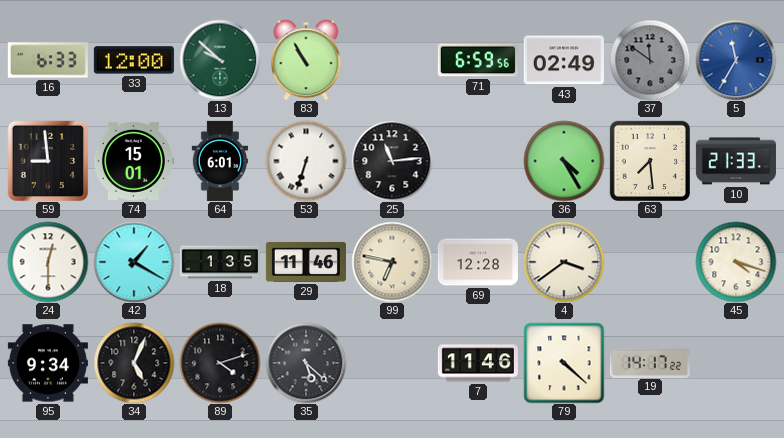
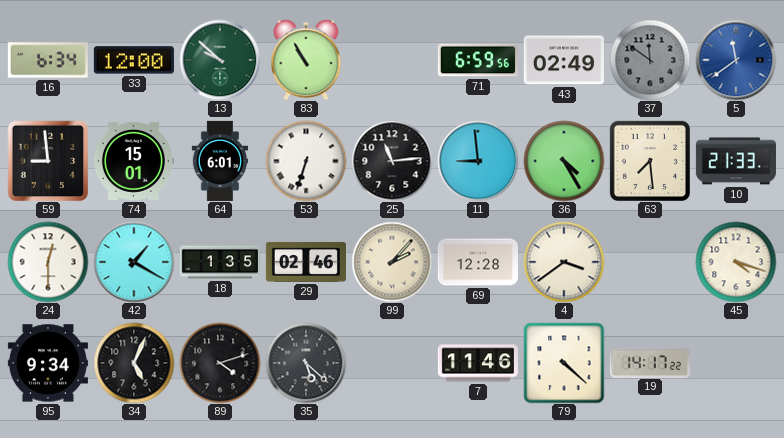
16: 6:33 -> 6:34 (48, 60)
5: 11:35 -> 11:39 (736, 60)
11: none -> 8:59 (478, 161)
29: 11:46 -> 02:46 (306, 262)
99: 6:47 -> 2:07 (392, 262)
